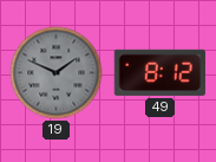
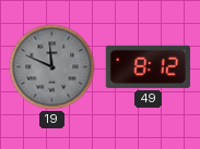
19: 1:49 -> 11:49 (52, 67)
